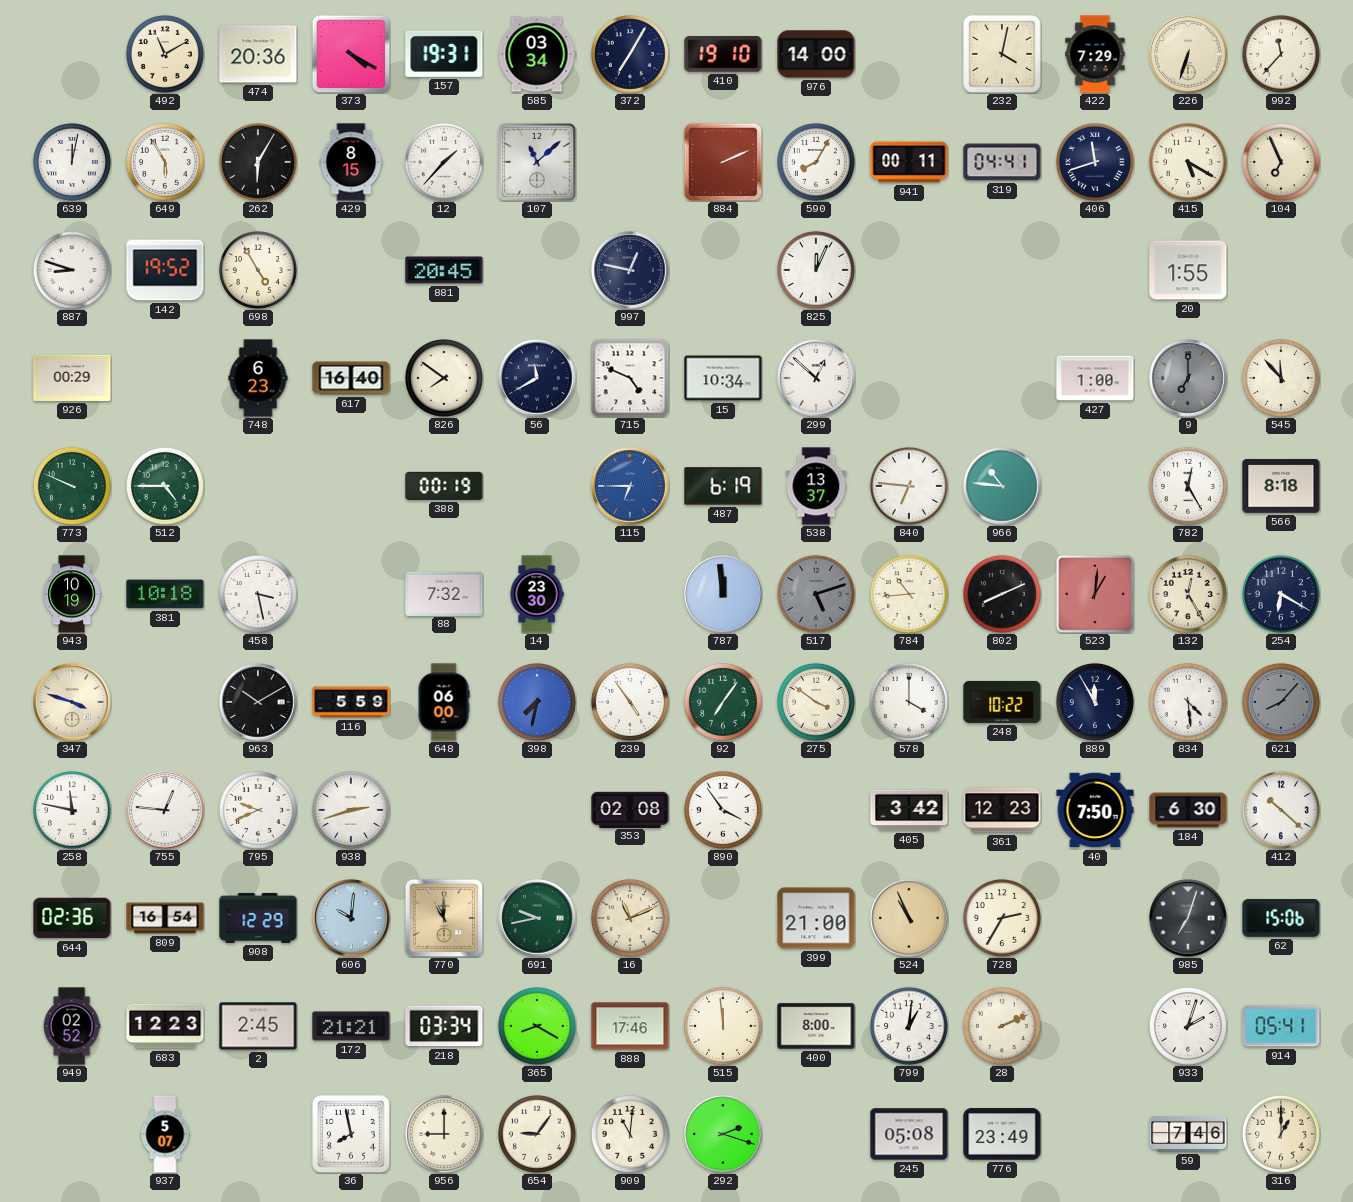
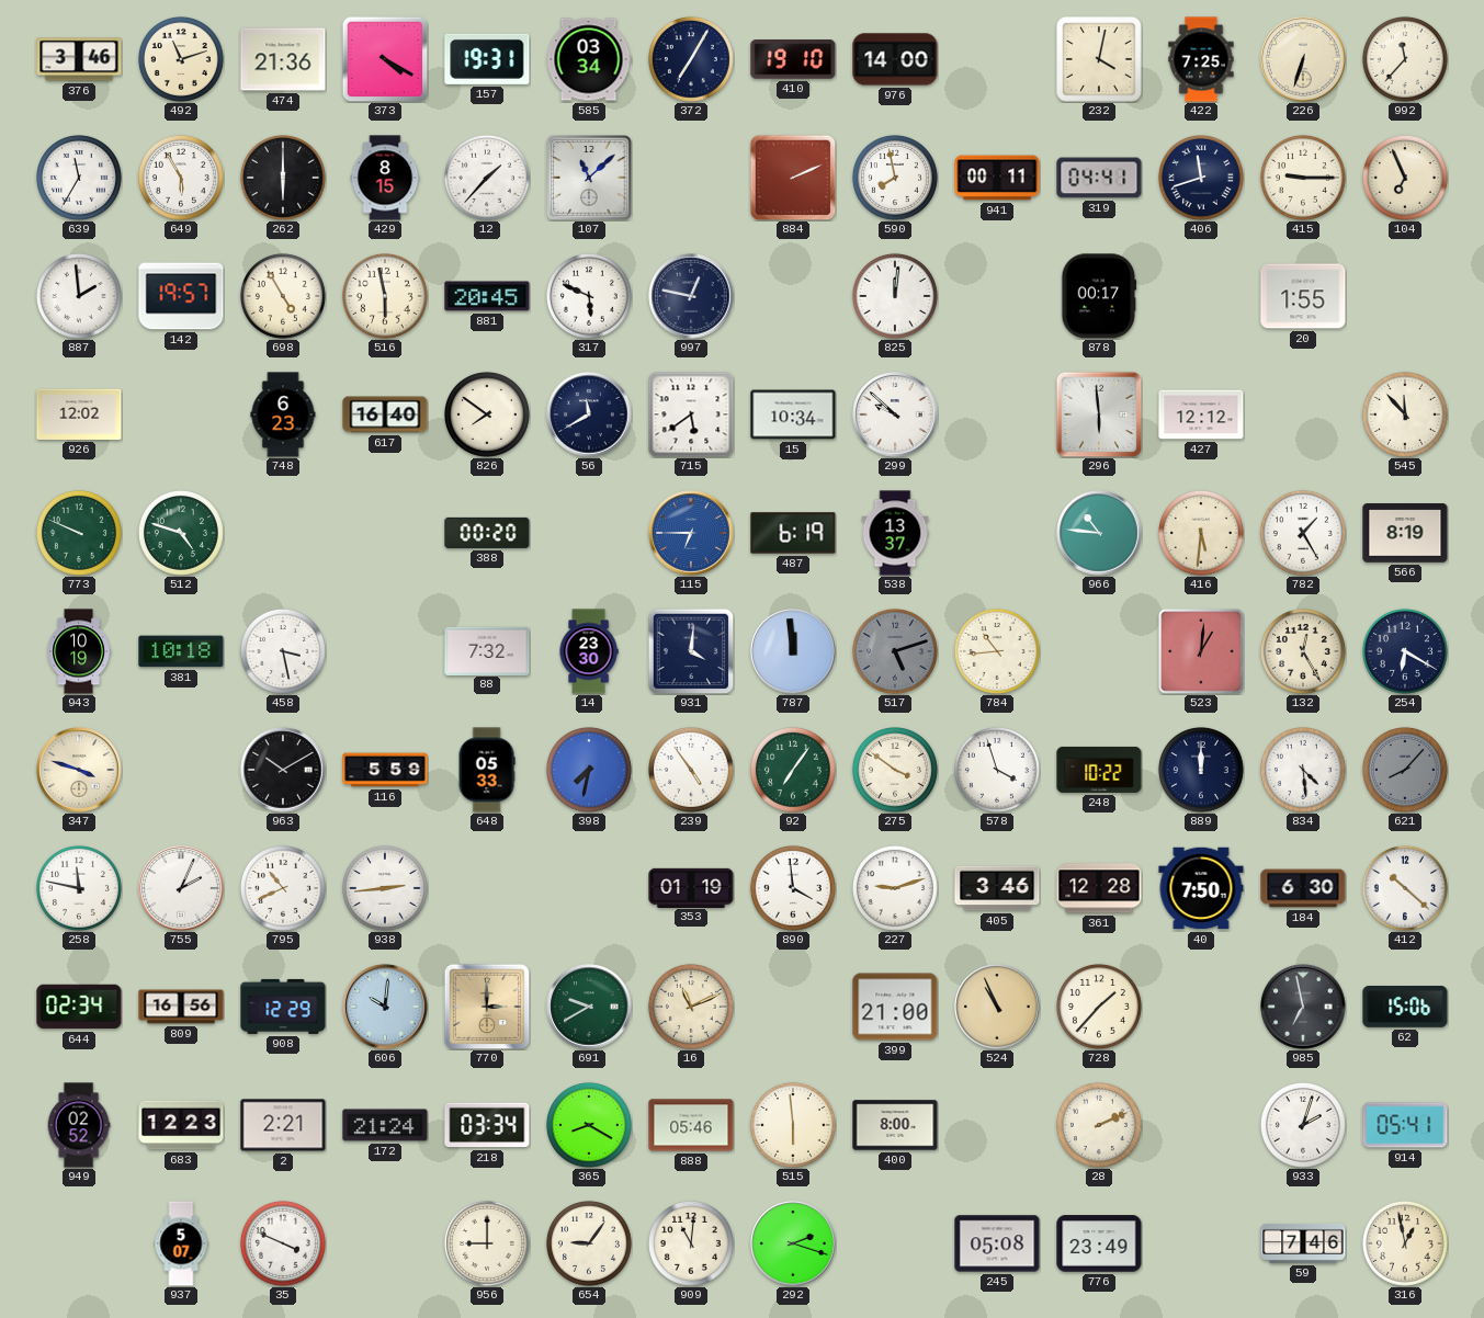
376: none -> 3:46 (79, 59)
492: 11:10 -> 11:12 (181, 59)
474: 20:36 -> 21:36 (283, 59)
422: 7:29 -> 7:25 (1201, 59)
639: 12:02 -> 11:35 (79, 178)
262: 6:05 -> 6:00 (283, 178)
590: 8:05 -> 7:58 (895, 178)
415: 5:20 -> 9:15 (1303, 178)
887: 8:48 -> 1:59 (79, 296)
142: 19:52 -> 19:57 (181, 296)
516: none -> 5:58 (385, 296)
317: none -> 5:49 (589, 296)
825: 12:04 -> 12:01 (895, 296)
878: none -> 00:17 (1099, 296)
926: 00:29 -> 12:02 (79, 414)
715: 4:49 -> 5:39 (691, 414)
299: 12:52 -> 9:52 (895, 414)
296: none -> 5:59 (1099, 414)
427: 1:00 -> 12:12 (1201, 414)
9: 7:00 -> none (1188, 378)
512: 4:45 -> 4:48 (181, 533)
388: 00:19 -> 00:20 (487, 533)
840: 6:46 -> none (909, 486)
416: none -> 5:31 (1201, 533)
782: 12:25 -> 1:25 (1303, 533)
566: 8:18 -> 8:19 (1405, 534)
931: none -> 4:01 (691, 651)
802: 8:11 -> none (1002, 594)
648: 06:00 -> 05:33 (487, 770)
578: 4:00 -> 3:57 (997, 770)
889: 11:55 -> 12:00 (1201, 770)
755: 12:46 -> 2:04 (181, 888)
795: 9:41 -> 10:41 (283, 888)
938: 2:42 -> 2:44 (385, 888)
353: 02:08 -> 01:19 (691, 887)
890: 3:54 -> 3:59 (793, 888)
227: none -> 9:12 (895, 888)
405: 3:42 -> 3:46 (997, 888)
361: 12:23 -> 12:28 (1099, 888)
644: 02:36 -> 02:34 (79, 1007)
809: 16:54 -> 16:56 (181, 1007)
770: 11:00 -> 3:00 (487, 1007)
691: 9:43 -> 9:40 (589, 1007)
728: 2:35 -> 1:37 (1099, 1007)
985: 7:03 -> 6:58 (1303, 1007)
2: 2:45 -> 2:21 (283, 1125)
172: 21:21 -> 21:24 (385, 1125)
888: 17:46 -> 05:46 (691, 1125)
515: 11:59 -> 5:59 (793, 1125)
799: 1:01 -> none (909, 1026)
35: none -> 3:49 (283, 1243)
36: 7:58 -> none (352, 1135)
316: 1:00 -> 12:58 (1405, 1243)
